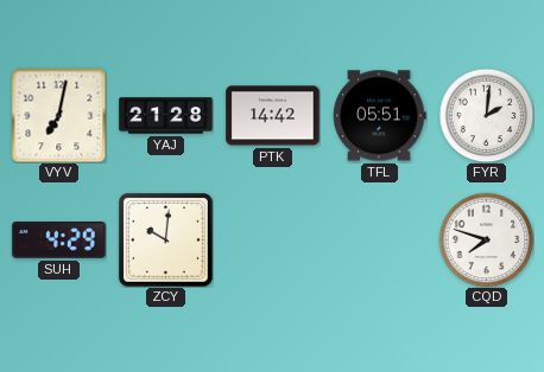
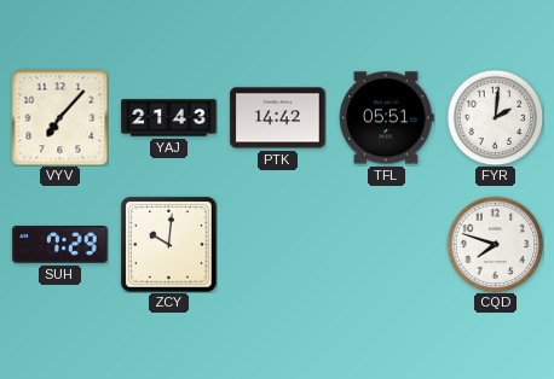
VYV: 7:02 -> 7:07 (59, 117)
YAJ: 21:28 -> 21:43 (169, 118)
SUH: 4:29 -> 7:29 (60, 245)
